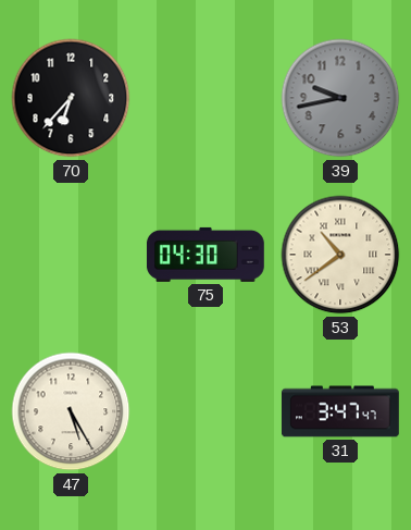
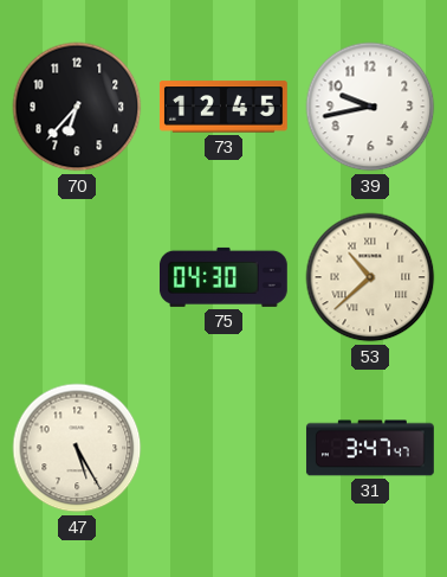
73: none -> 12:45 (223, 107)
39 dial: grey -> white (370, 107)
53: 10:39 -> 10:38 (370, 277)
